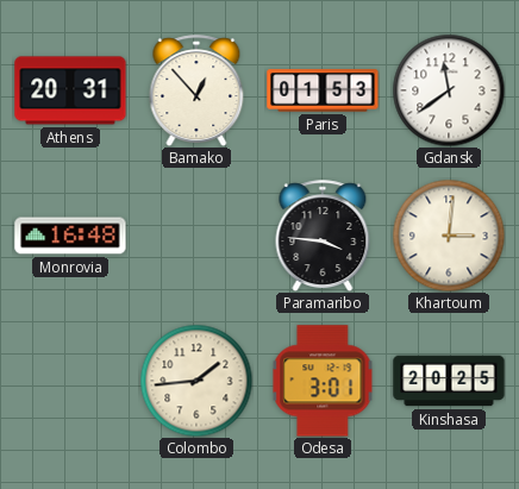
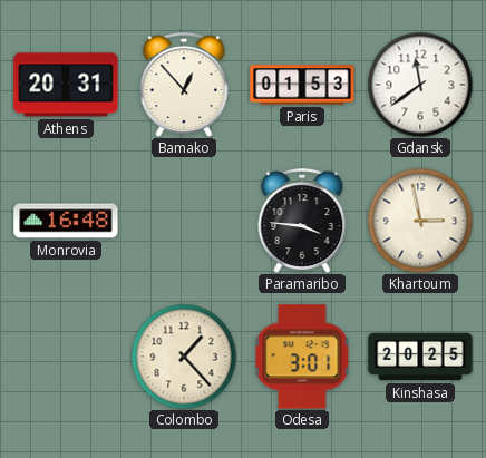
Khartoum: 3:01 -> 2:58 (420, 221)
Colombo: 1:44 -> 1:23 (184, 357)
